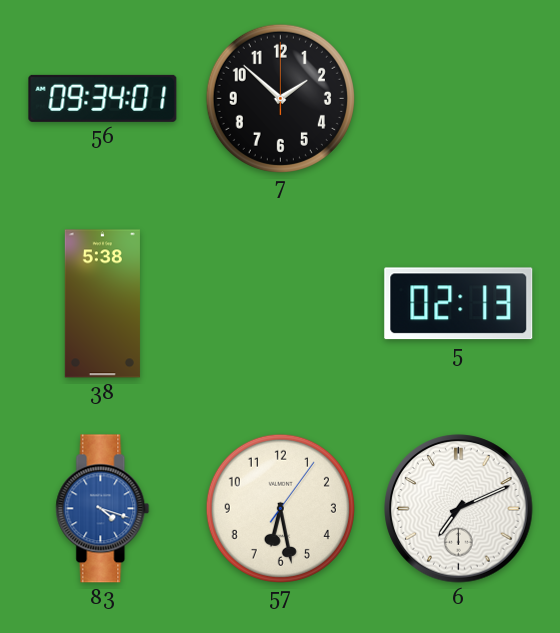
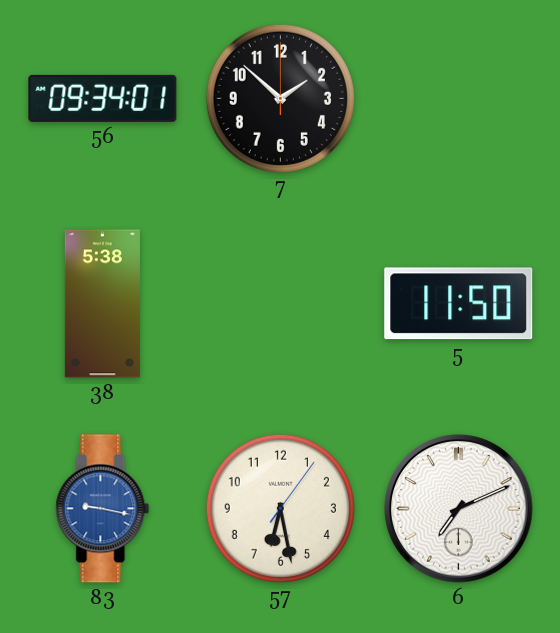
5: 02:13 -> 11:50 (459, 304)
83: 4:18 -> 9:17 (103, 509)
